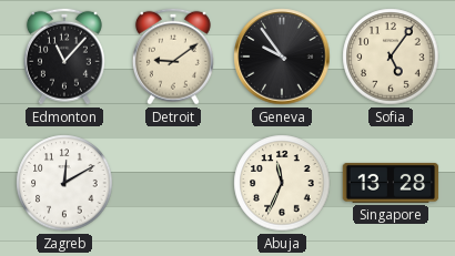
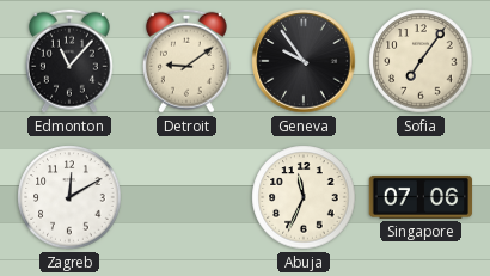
Sofia: 5:06 -> 7:06 (421, 61)
Singapore: 13:28 -> 07:06 (421, 197)
